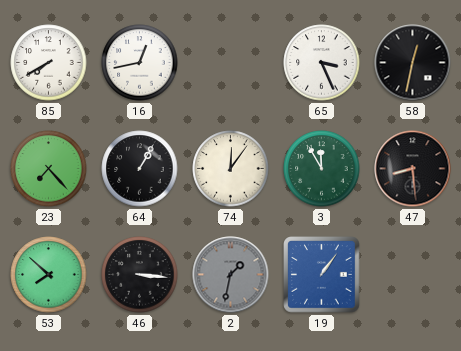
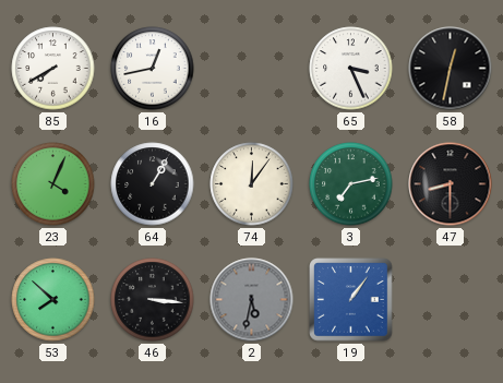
23: 7:23 -> 4:04 (53, 184)
3: 11:55 -> 7:13 (351, 184)
47: 8:29 -> 8:30 (451, 184)
2: 1:32 -> 5:32 (252, 300)
